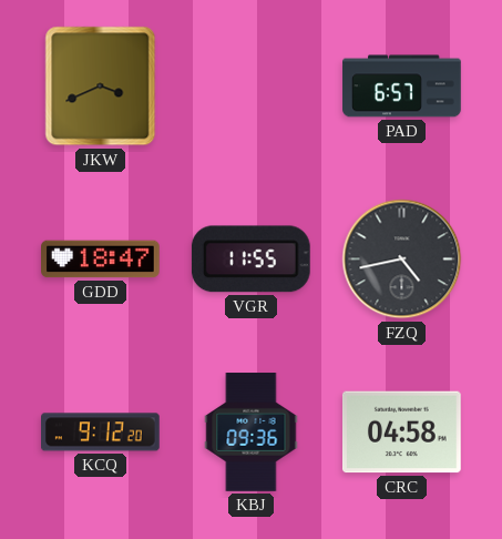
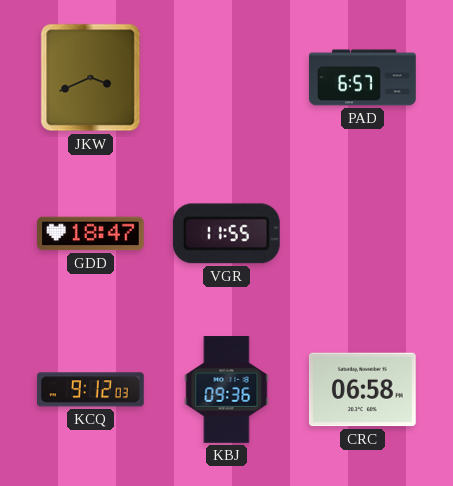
FZQ: 4:43 -> none (402, 260)
KCQ: 9:12:20 -> 9:12:03 (91, 390)
CRC: 04:58 -> 06:58 (363, 390)
